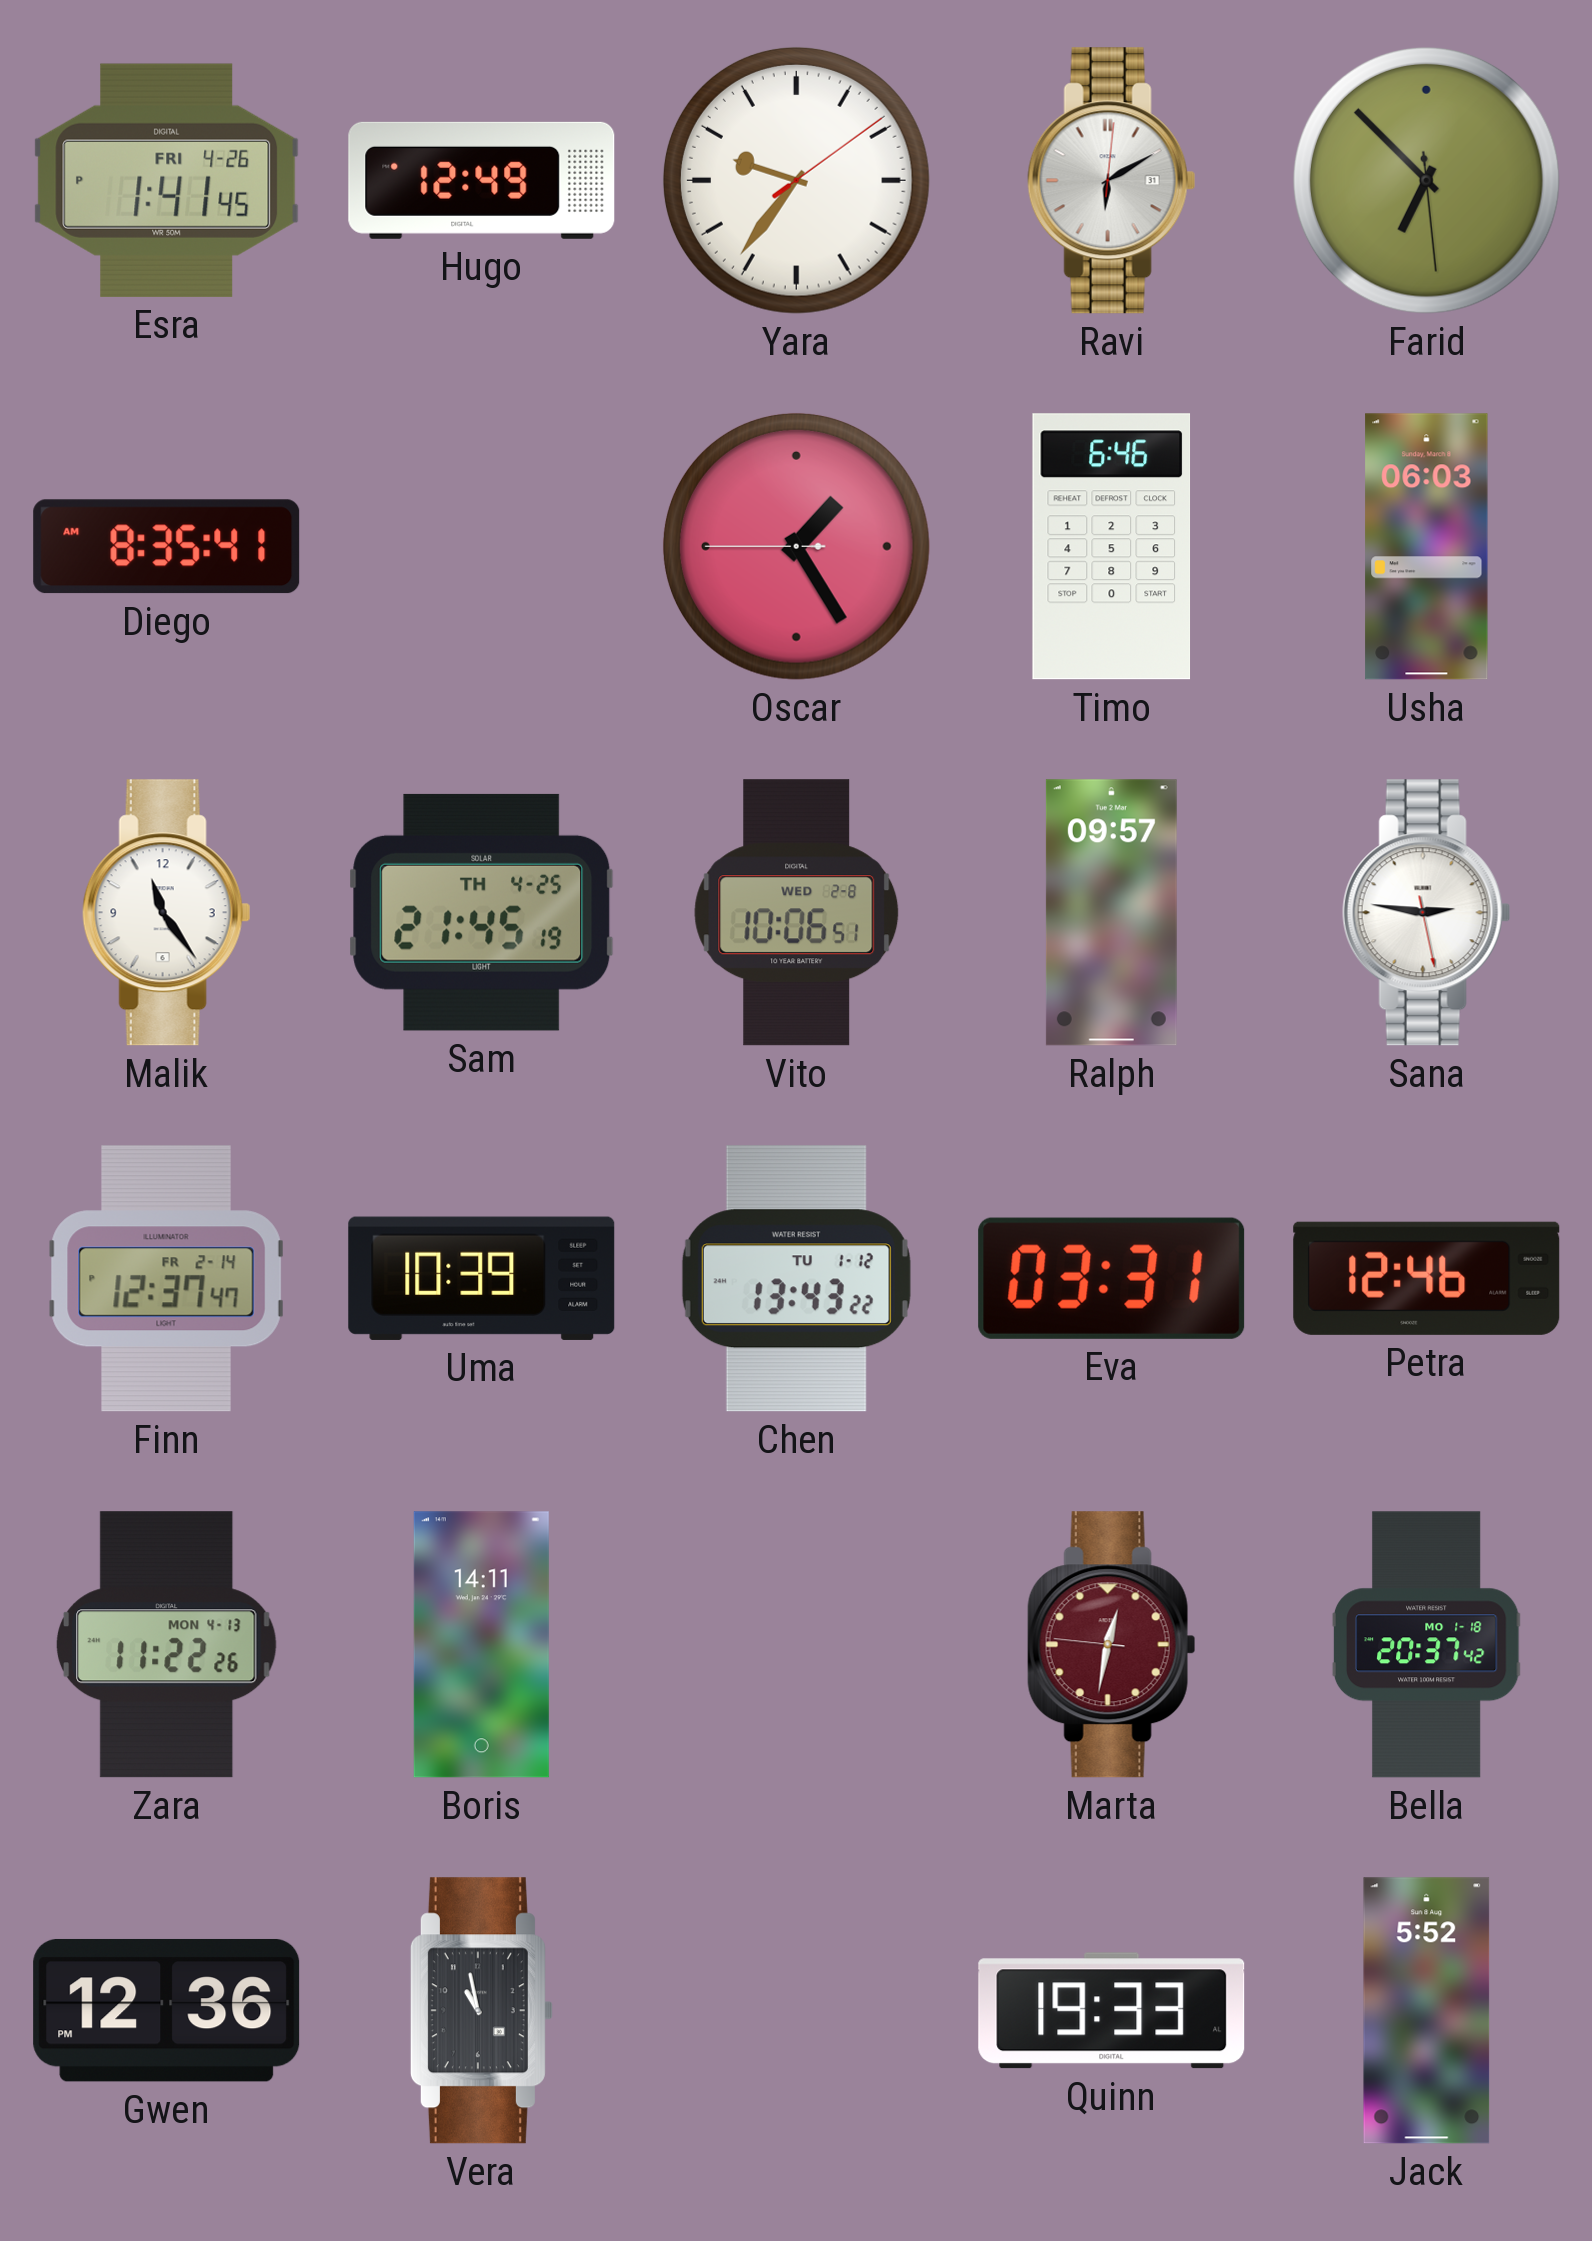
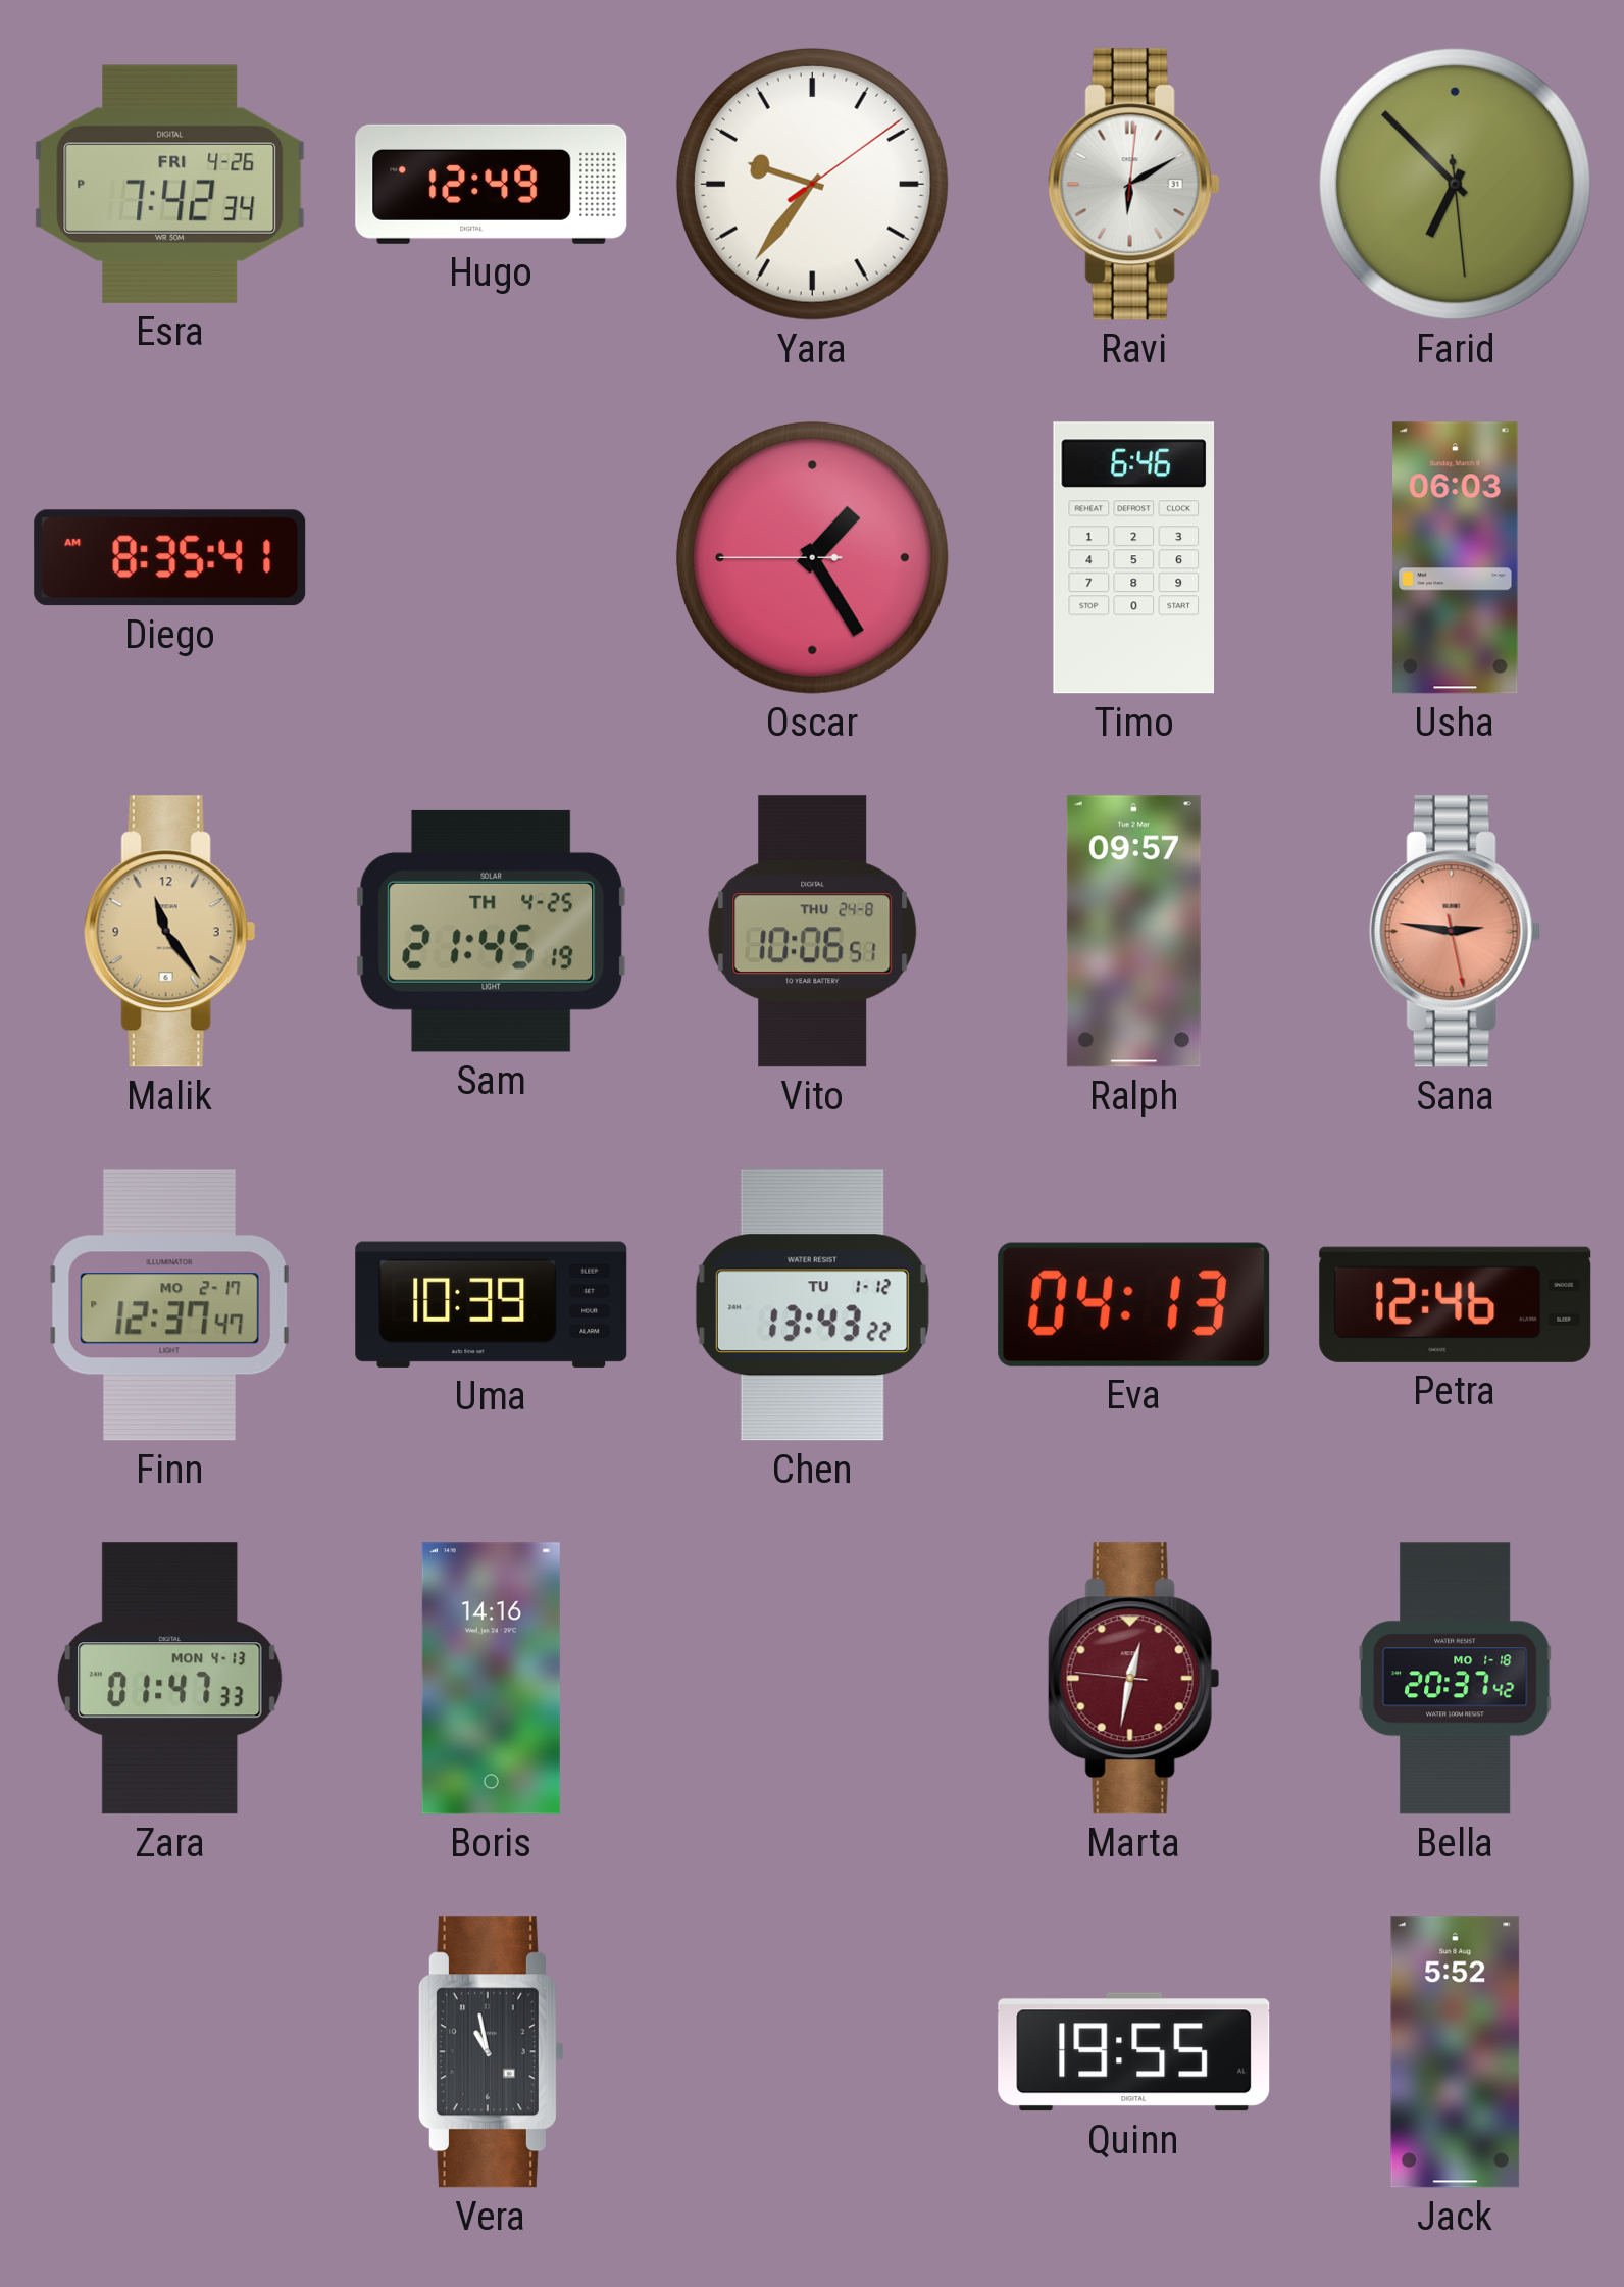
Esra: 1:41 -> 7:42 (170, 184)
Malik dial: white -> champagne (169, 932)
Vito date: WED 2-8 -> THU 24-8 (813, 932)
Sana dial: white -> salmon (1455, 932)
Finn date: FR 2-14 -> MO 2-17 (170, 1305)
Eva: 03:31 -> 04:13 (1134, 1304)
Zara: 11:22 -> 01:47 (170, 1679)
Boris: 14:11 -> 14:16 (491, 1679)
Gwen: 12:36 -> none (167, 2010)
Quinn: 19:33 -> 19:55 (1134, 2052)
